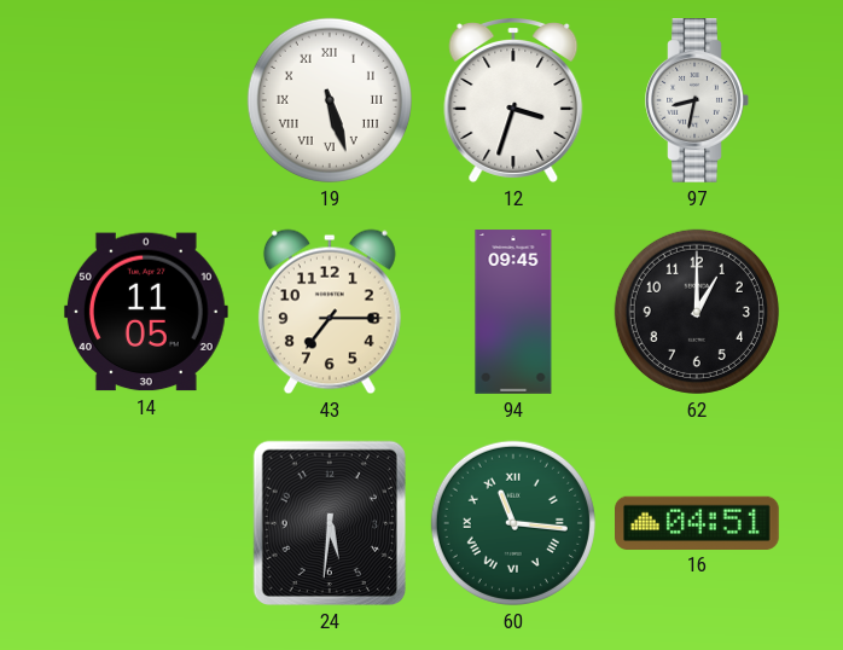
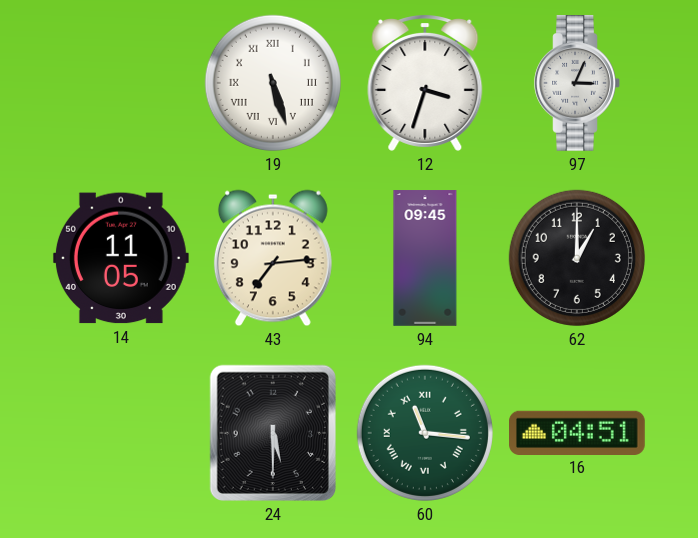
97: 8:32 -> 3:04 (577, 84)
43: 7:15 -> 7:14 (273, 258)
24: 5:31 -> 5:30 (273, 433)
